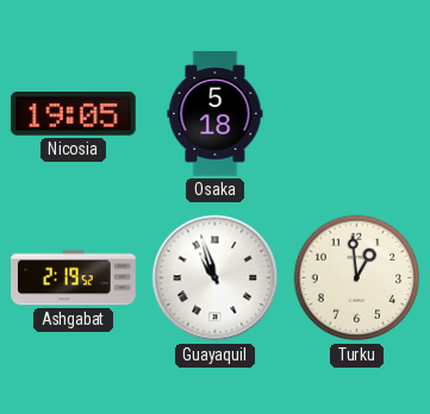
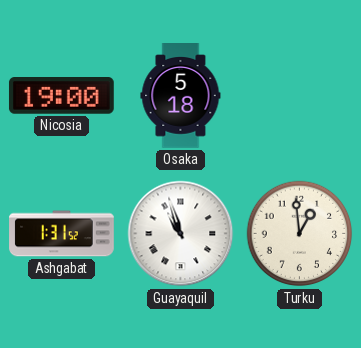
Nicosia: 19:05 -> 19:00 (62, 96)
Ashgabat: 2:19 -> 1:31 (62, 234)
